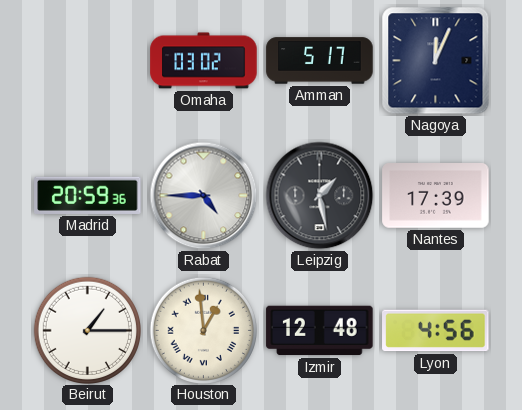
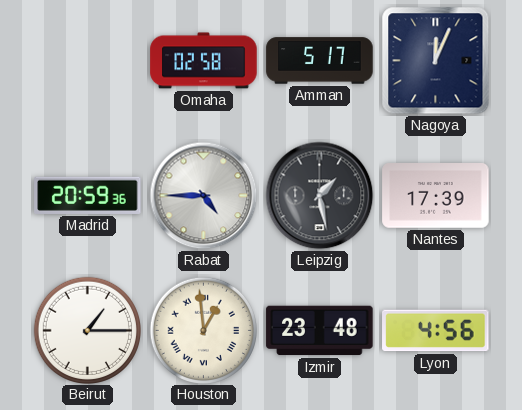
Omaha: 03:02 -> 02:58 (204, 61)
Izmir: 12:48 -> 23:48 (320, 331)
